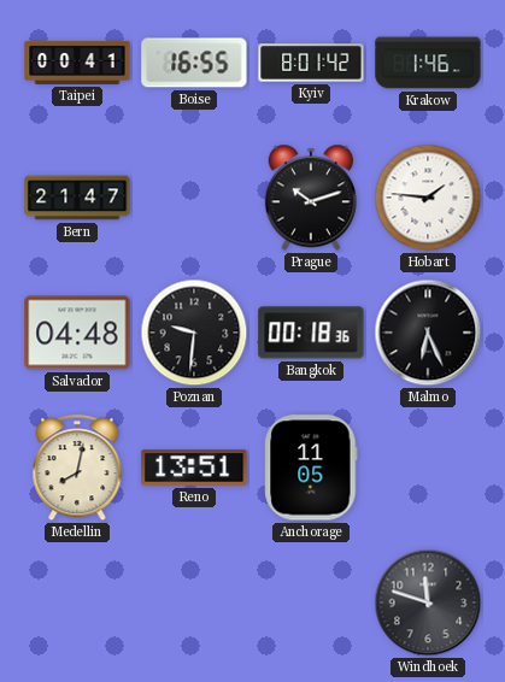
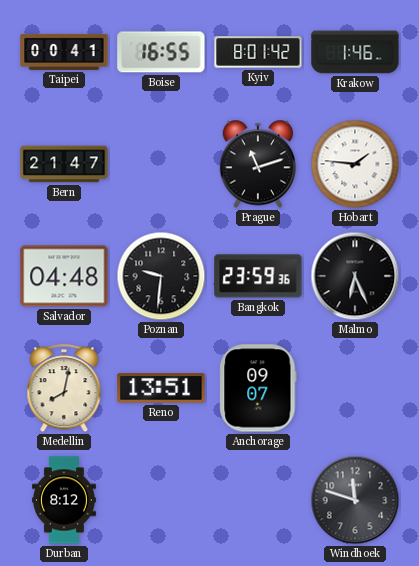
Prague: 10:12 -> 11:12 (258, 164)
Bangkok: 00:18 -> 23:59 (258, 276)
Anchorage: 11:05 -> 09:07 (258, 388)
Durban: none -> 8:12 (65, 500)
